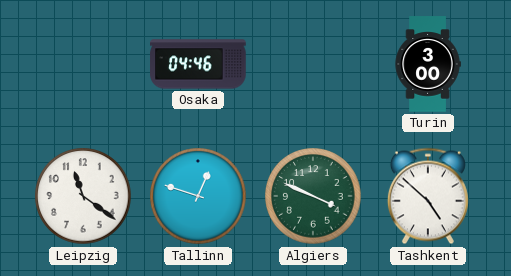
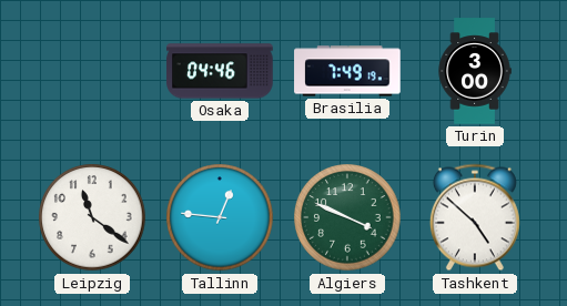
Brasilia: none -> 7:49 (347, 71)
Tallinn: 12:48 -> 12:46 (220, 217)
